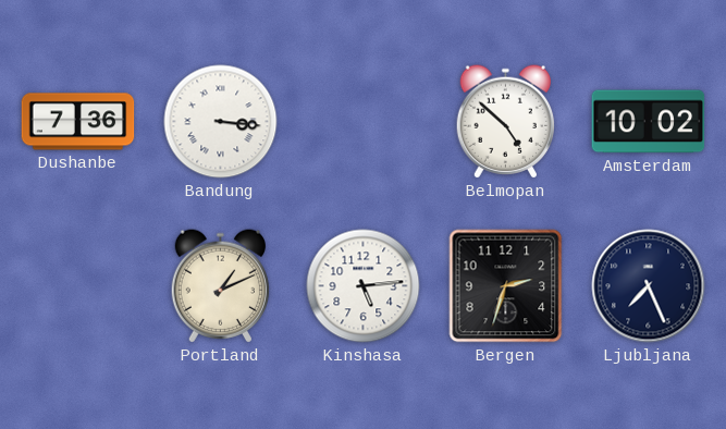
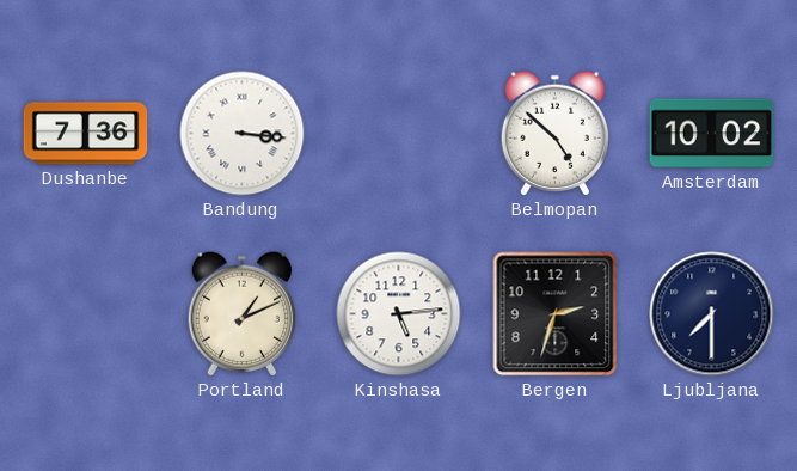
Ljubljana: 7:26 -> 7:30 (712, 314)
